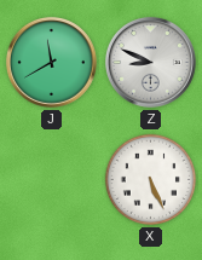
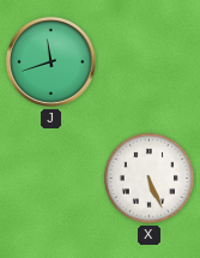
J: 11:40 -> 11:42 (50, 61)
Z: 8:49 -> none (150, 62)
